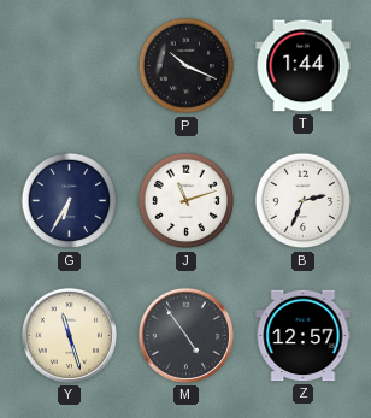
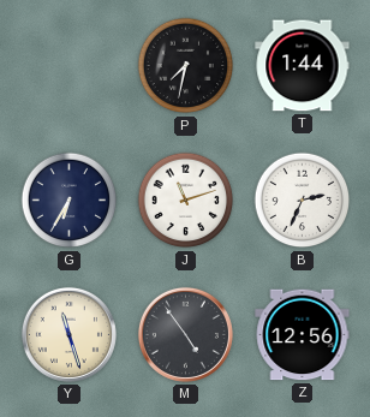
P: 10:19 -> 7:32 (186, 66)
Z: 12:57 -> 12:56 (303, 335)
